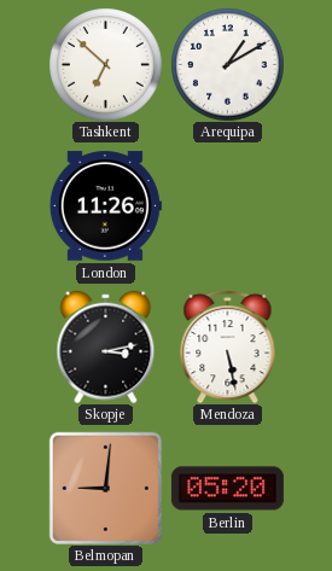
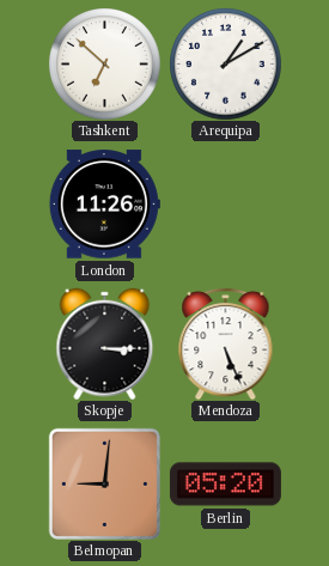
Skopje: 3:13 -> 3:15 (105, 343)
Mendoza: 5:28 -> 5:26 (226, 343)
